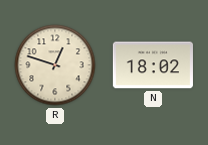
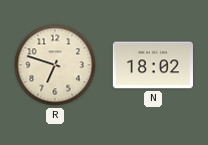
R: 12:48 -> 6:48 (55, 65)
